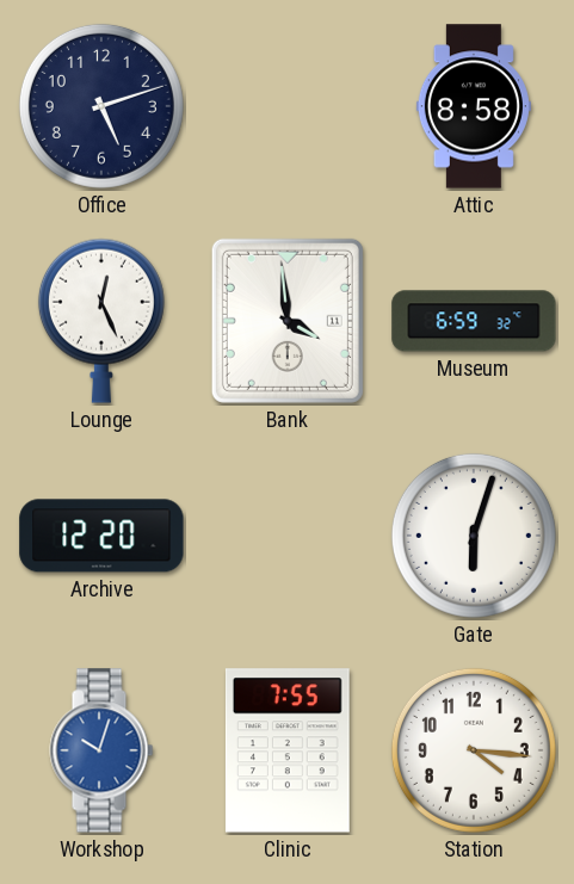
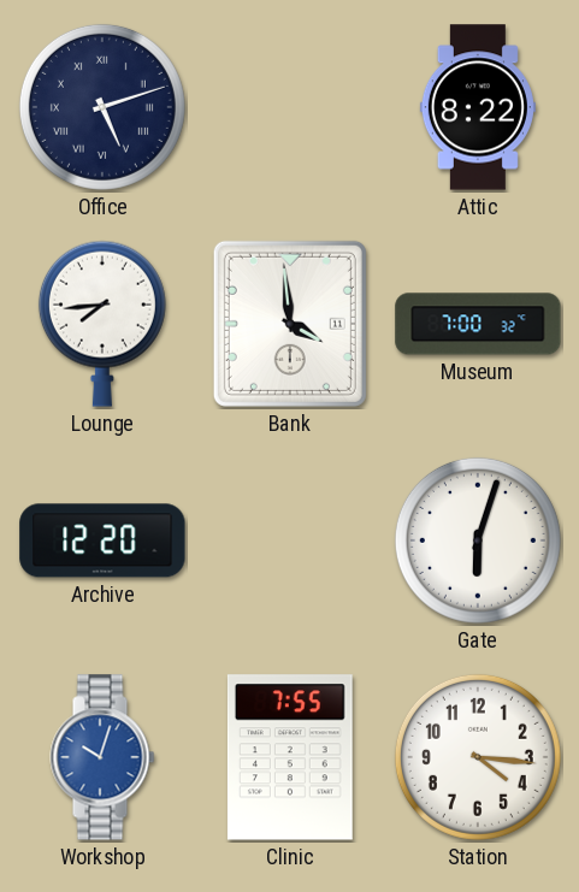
Office numerals: Arabic -> Roman (102, 107)
Attic: 8:58 -> 8:22 (478, 107)
Lounge: 12:26 -> 7:44 (102, 324)
Museum: 6:59 -> 7:00 (478, 324)
